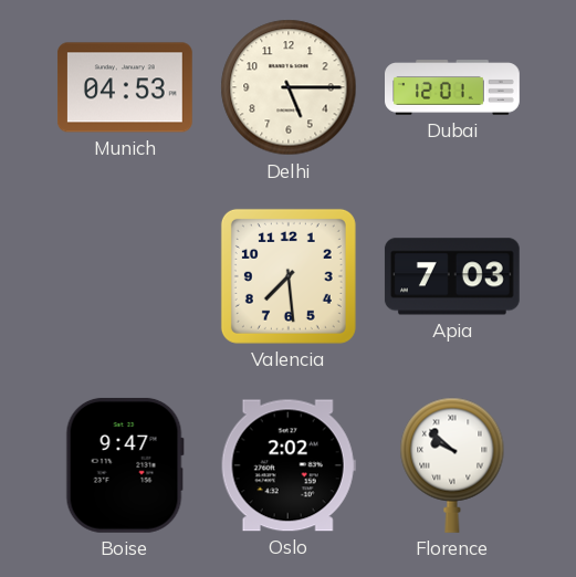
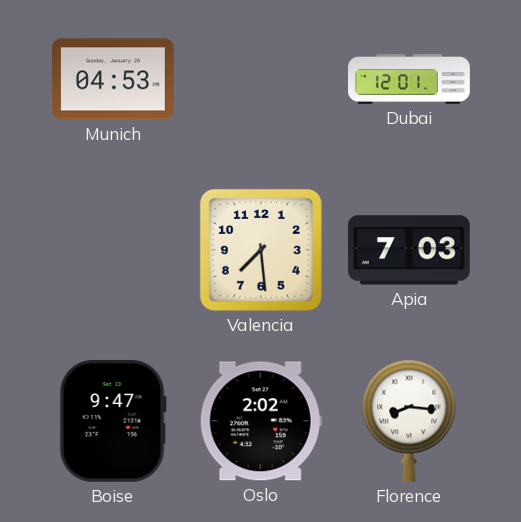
Delhi: 5:15 -> none (289, 87)
Florence: 9:52 -> 8:16 (409, 421)
